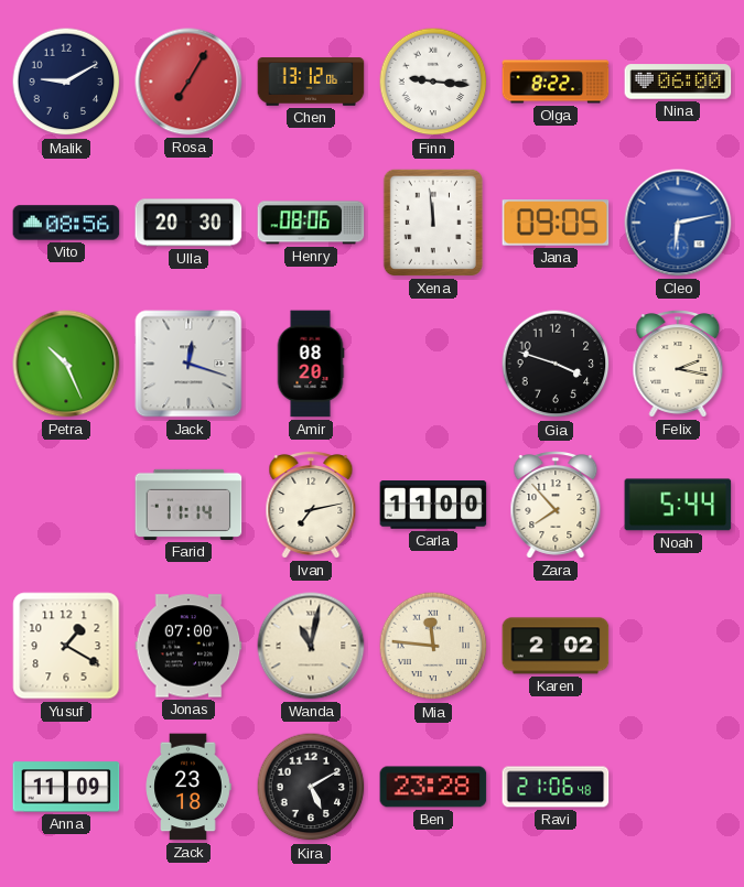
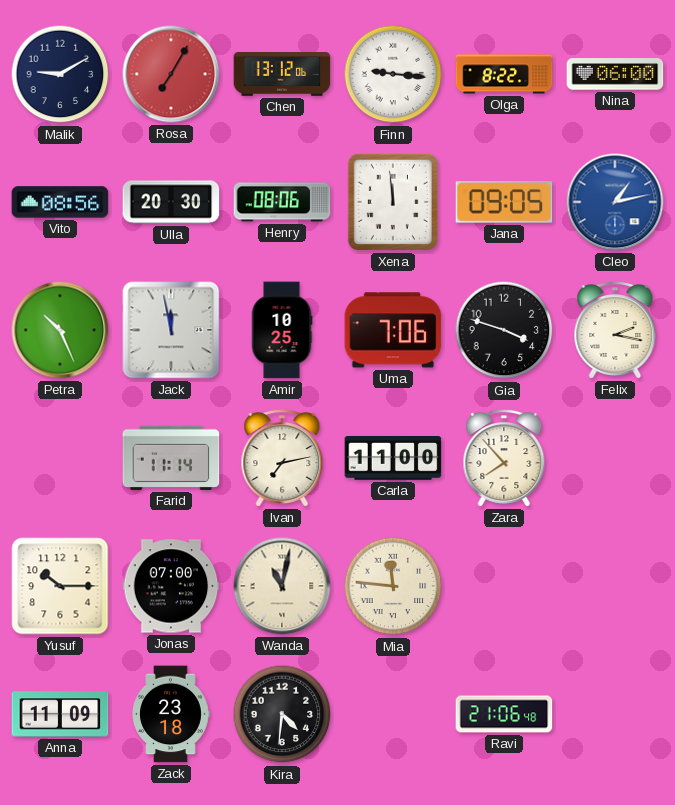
Cleo: 6:13 -> 1:13 (615, 202)
Jack: 12:18 -> 11:58 (171, 330)
Amir: 08:20 -> 10:25 (282, 330)
Uma: none -> 7:06 (393, 330)
Noah: 5:44 -> none (678, 505)
Yusuf: 1:20 -> 10:15 (60, 586)
Karen: 2:02 -> none (556, 646)
Kira: 5:10 -> 4:31 (282, 714)
Ben: 23:28 -> none (433, 787)
